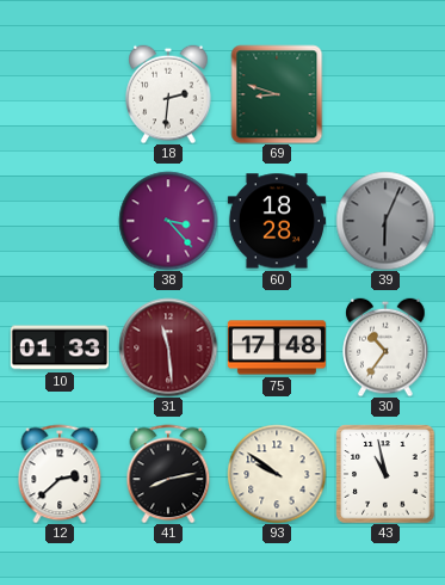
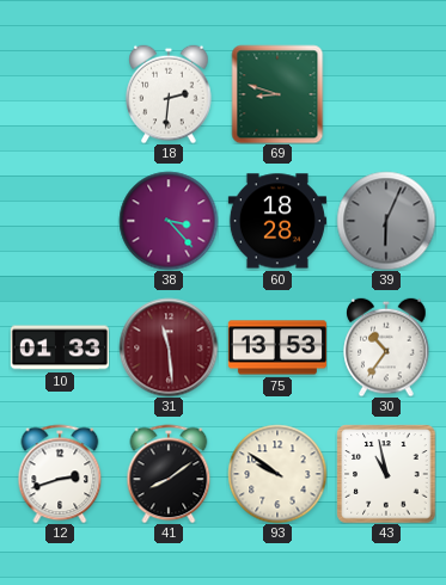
75: 17:48 -> 13:53 (277, 347)
12: 2:38 -> 2:42 (60, 474)
41: 8:13 -> 8:09 (169, 474)
